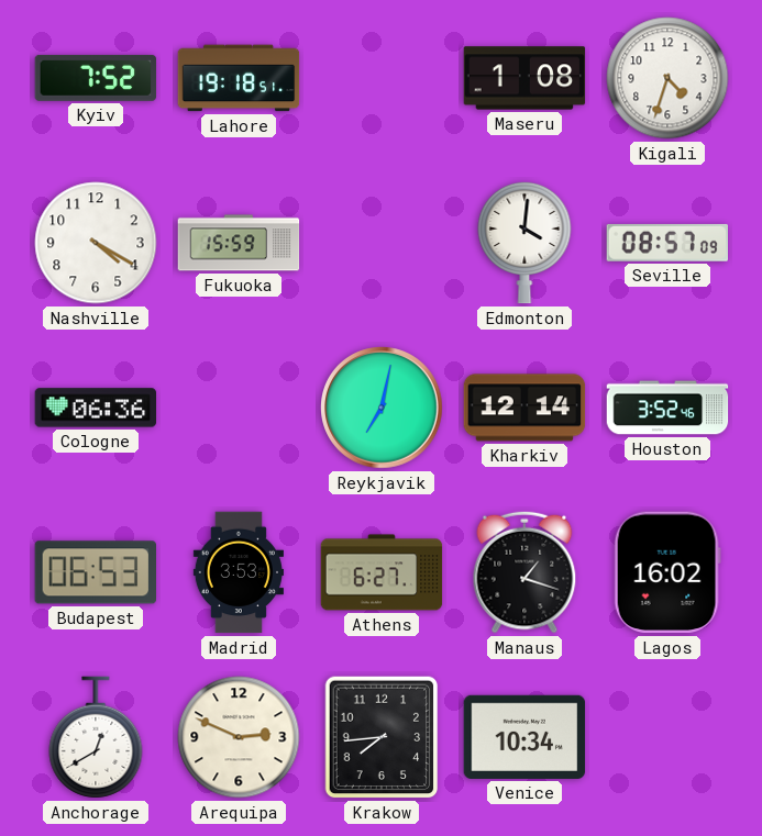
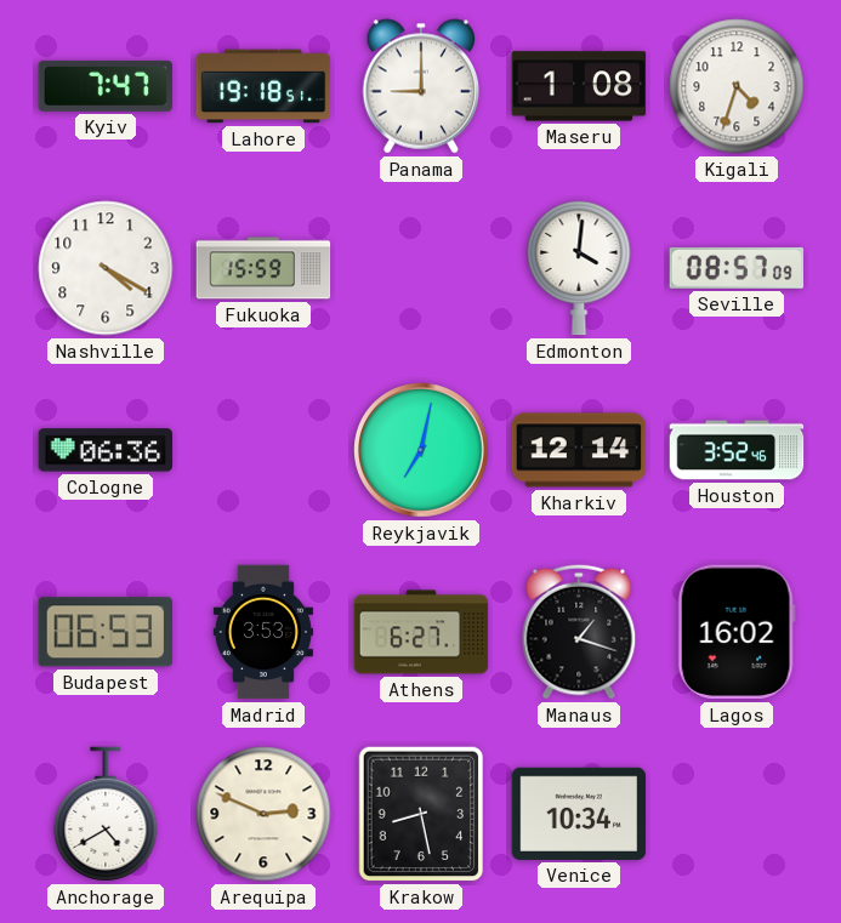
Kyiv: 7:52 -> 7:47 (106, 86)
Panama: none -> 9:00 (421, 86)
Anchorage: 12:40 -> 4:40 (106, 814)
Krakow: 7:44 -> 8:28 (421, 814)
